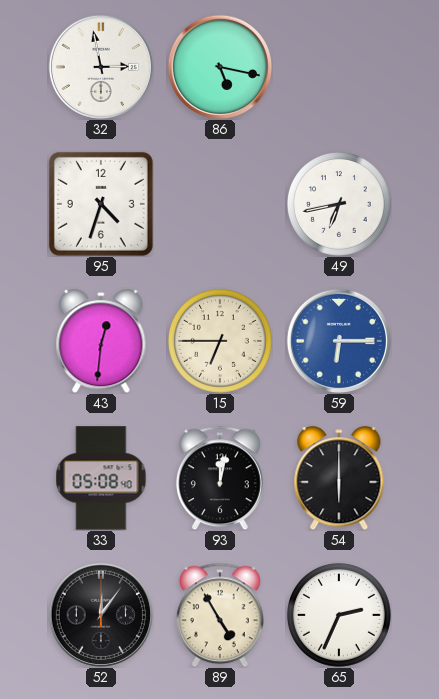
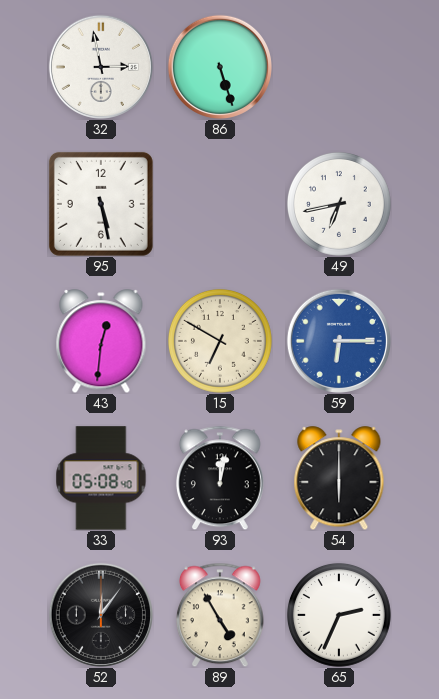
86: 5:17 -> 5:27 (220, 67)
95: 4:33 -> 5:28 (101, 204)
15: 6:45 -> 6:50 (220, 341)
